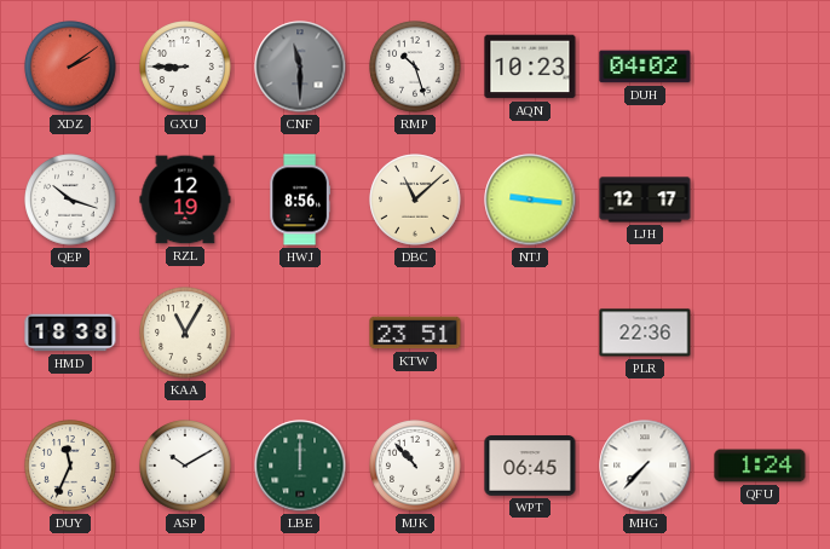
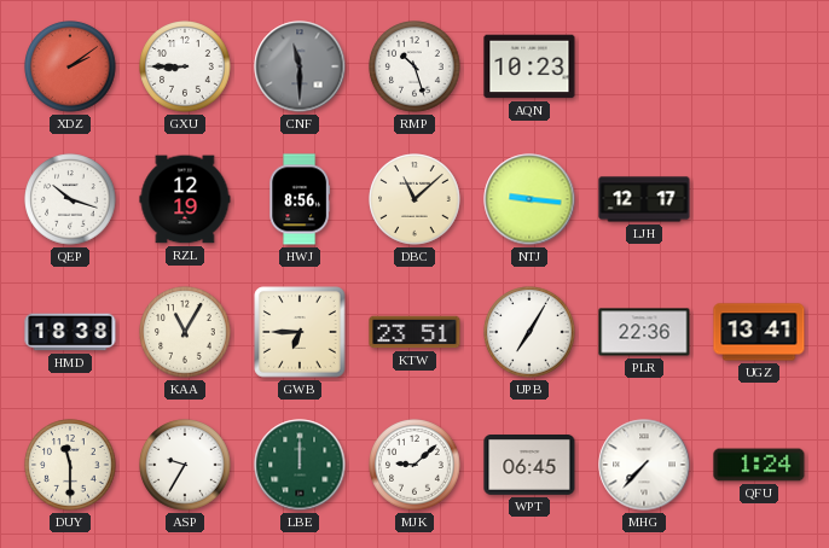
DUH: 04:02 -> none (645, 67)
GWB: none -> 6:45 (300, 332)
UPB: none -> 7:05 (529, 332)
UGZ: none -> 13:41 (759, 332)
DUY: 11:34 -> 11:30 (70, 465)
ASP: 10:10 -> 9:35 (185, 465)
MJK: 10:53 -> 9:08 (414, 465)
